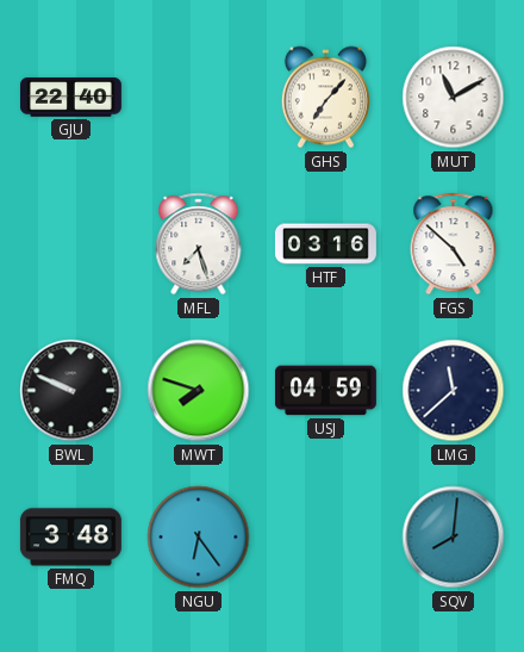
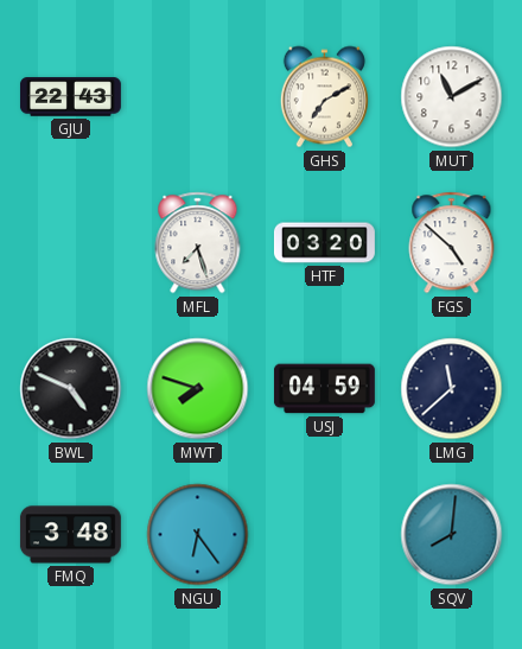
GJU: 22:40 -> 22:43 (70, 97)
GHS: 7:07 -> 7:10 (324, 97)
HTF: 03:16 -> 03:20 (324, 243)
BWL: 9:49 -> 4:49 (71, 389)
